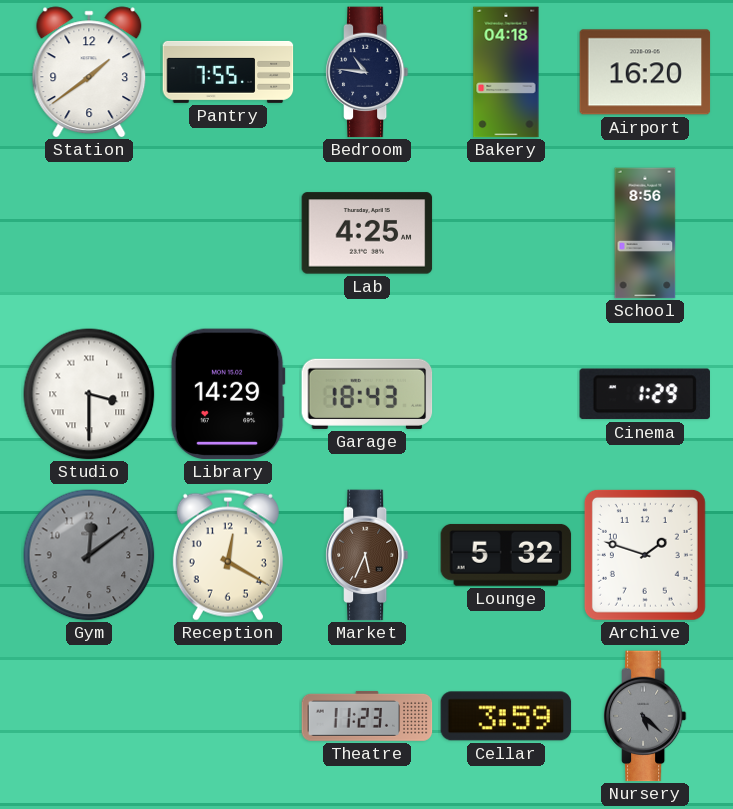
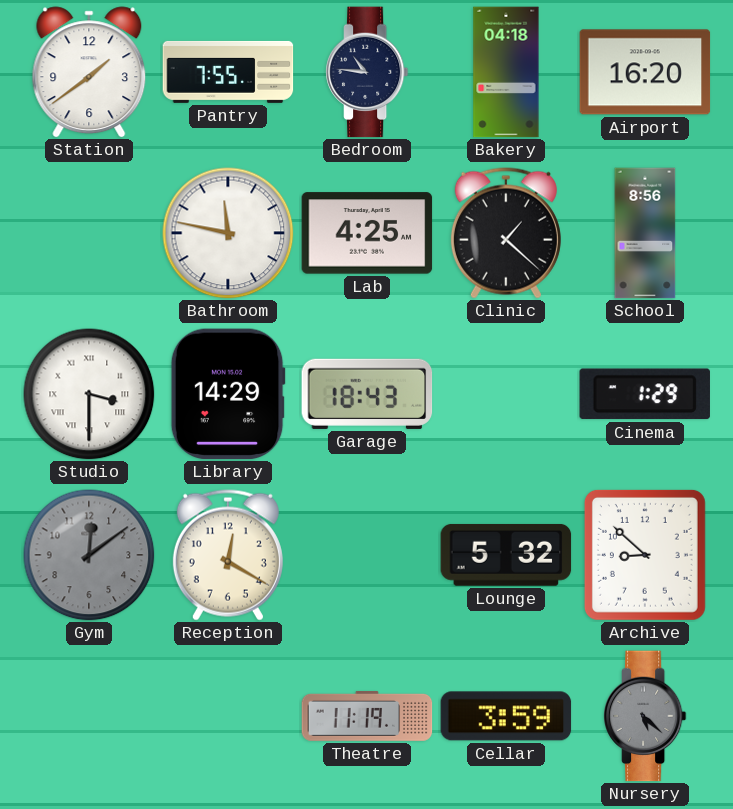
Bathroom: none -> 11:47 (228, 233)
Clinic: none -> 1:22 (506, 233)
Market: 5:34 -> none (367, 555)
Archive: 1:48 -> 8:52 (645, 555)
Theatre: 11:23 -> 11:19 (367, 716)
